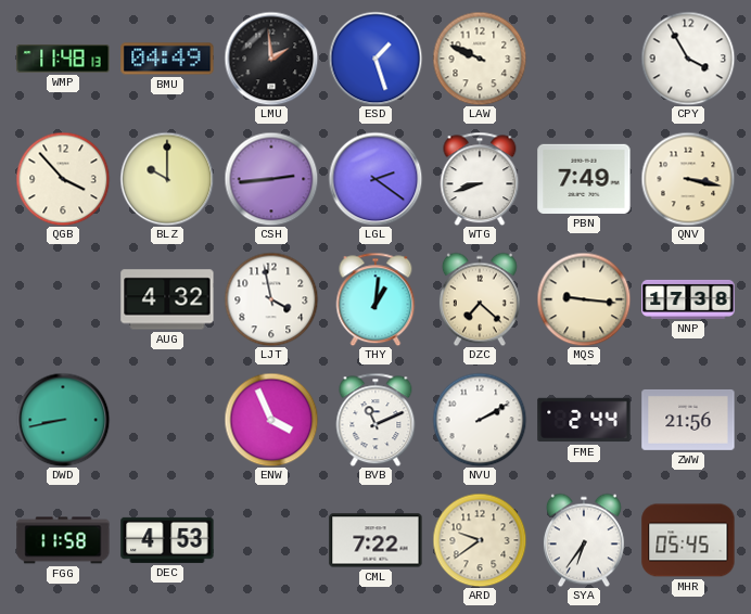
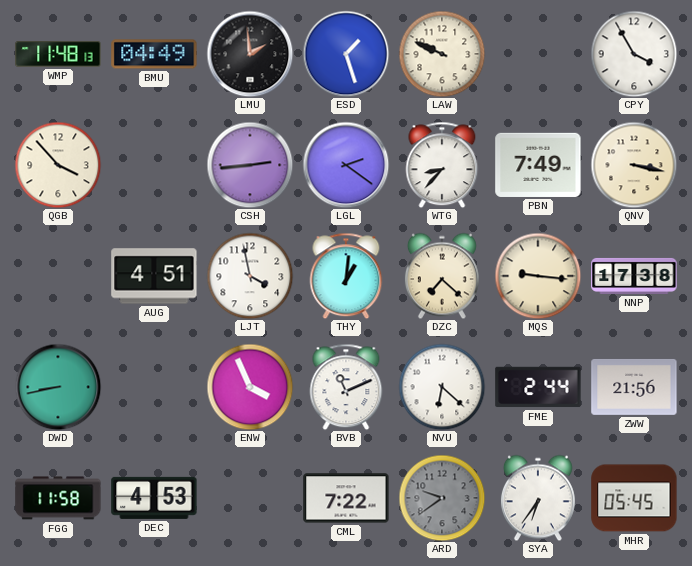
BLZ: 10:00 -> none (167, 179)
WTG: 8:42 -> 8:37 (442, 165)
AUG: 4:32 -> 4:51 (154, 276)
NVU: 2:10 -> 6:22 (442, 387)
ARD dial: cream -> grey (442, 498)
